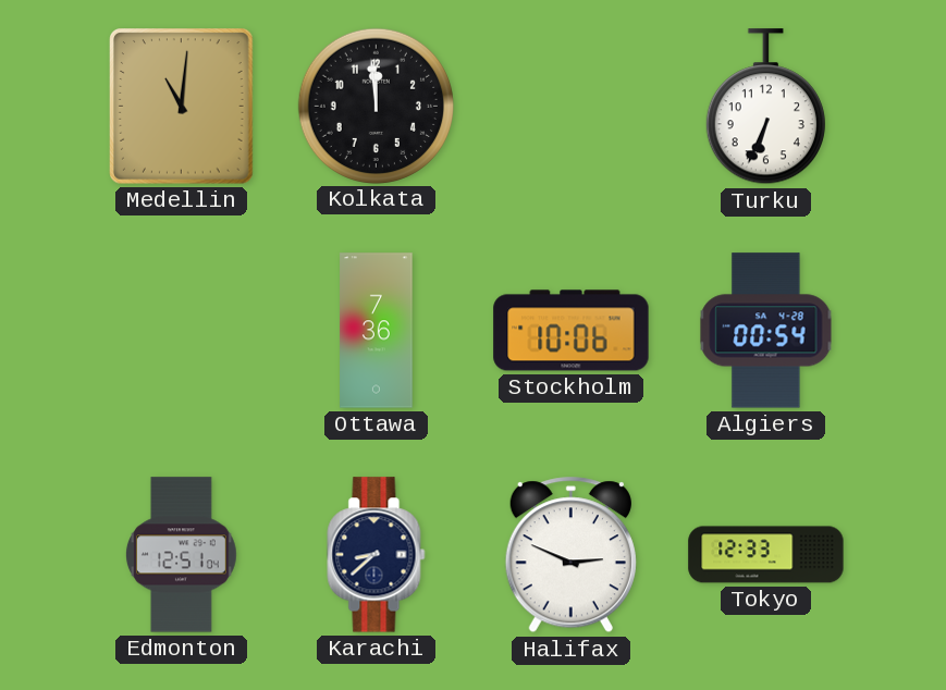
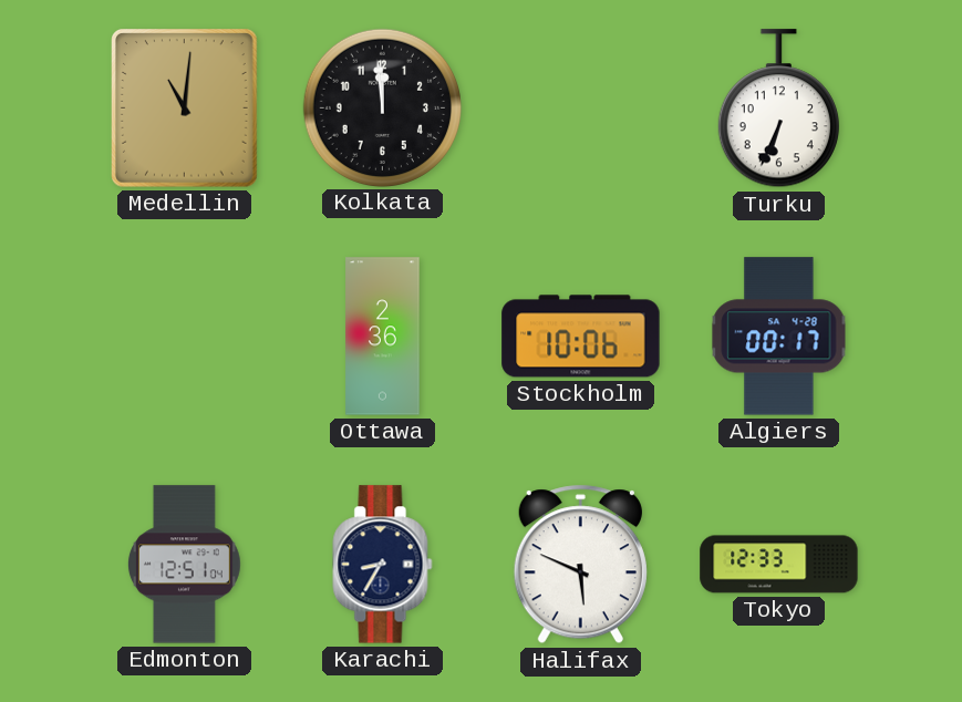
Ottawa: 7:36 -> 2:36 (383, 337)
Algiers: 00:54 -> 00:17 (779, 337)
Karachi: 8:38 -> 8:35 (383, 565)
Halifax: 2:49 -> 5:49 (580, 565)
